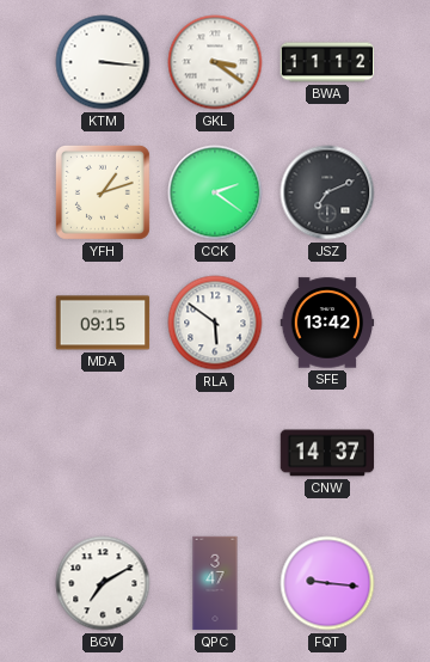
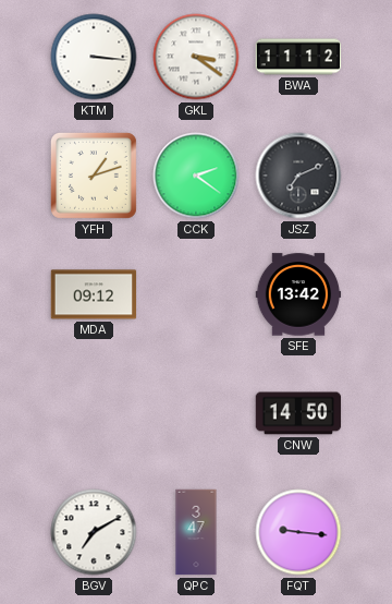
MDA: 09:15 -> 09:12 (94, 294)
RLA: 5:51 -> none (215, 323)
CNW: 14:37 -> 14:50 (298, 413)
